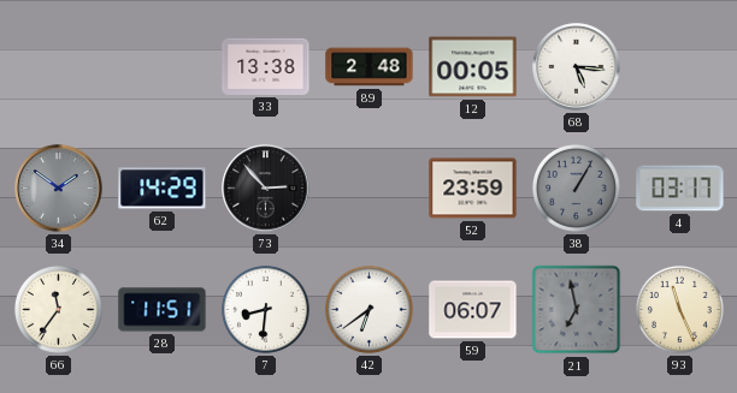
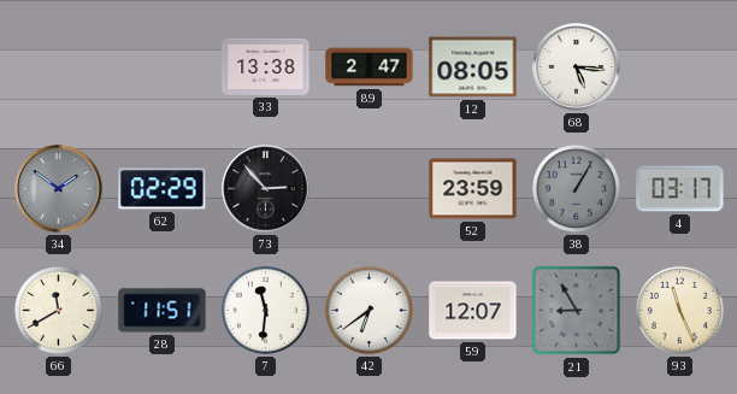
89: 2:48 -> 2:47 (370, 67)
12: 00:05 -> 08:05 (473, 67)
62: 14:29 -> 02:29 (163, 189)
66: 11:36 -> 11:40 (58, 310)
7: 8:31 -> 11:31 (265, 310)
59: 06:07 -> 12:07 (473, 311)
21: 6:58 -> 8:55 (577, 311)
